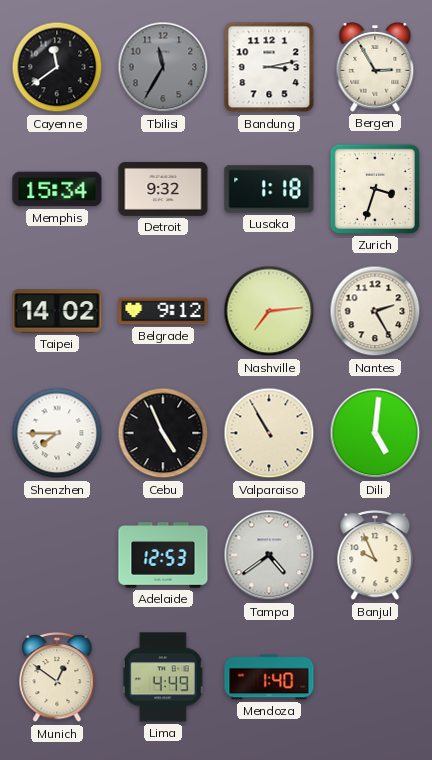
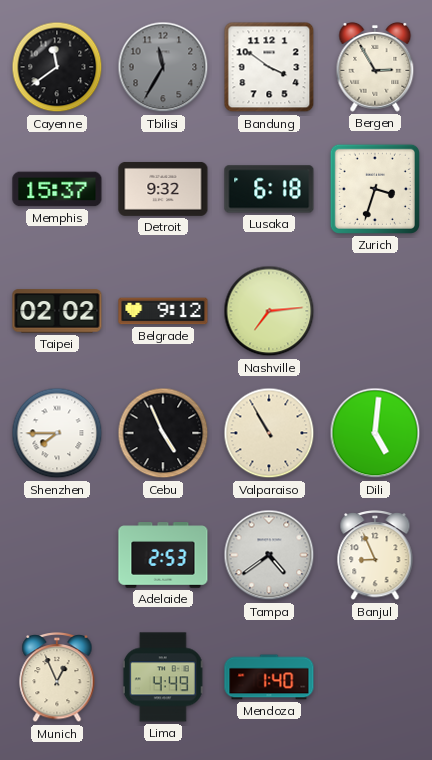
Bandung: 3:13 -> 3:51 (269, 67)
Memphis: 15:34 -> 15:37 (57, 189)
Lusaka: 1:18 -> 6:18 (269, 189)
Taipei: 14:02 -> 02:02 (57, 311)
Nantes: 2:25 -> none (375, 311)
Adelaide: 12:53 -> 2:53 (163, 555)
Banjul: 9:56 -> 8:56 (375, 555)
Munich: 12:51 -> 12:56 (57, 677)
